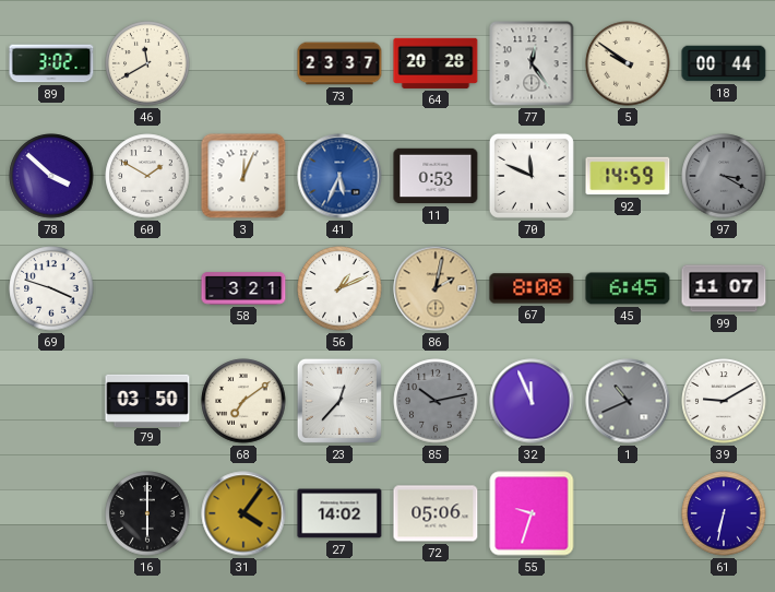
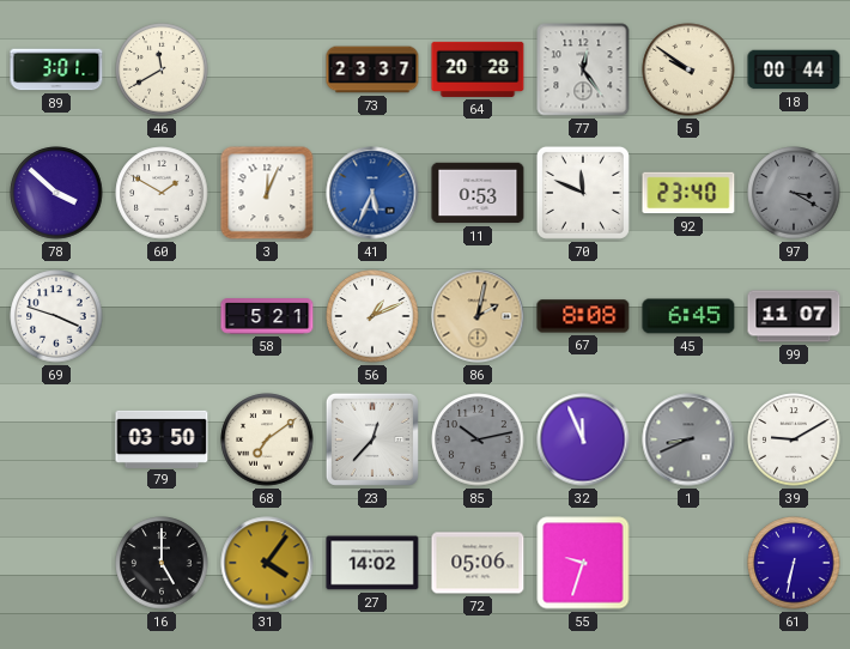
89: 3:02 -> 3:01 (56, 69)
92: 14:59 -> 23:40 (688, 193)
58: 3:21 -> 5:21 (267, 316)
1: 10:41 -> 8:41 (688, 439)
16: 6:00 -> 5:00 (162, 563)
